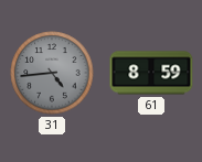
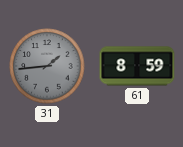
31: 4:44 -> 1:44 (47, 66)
